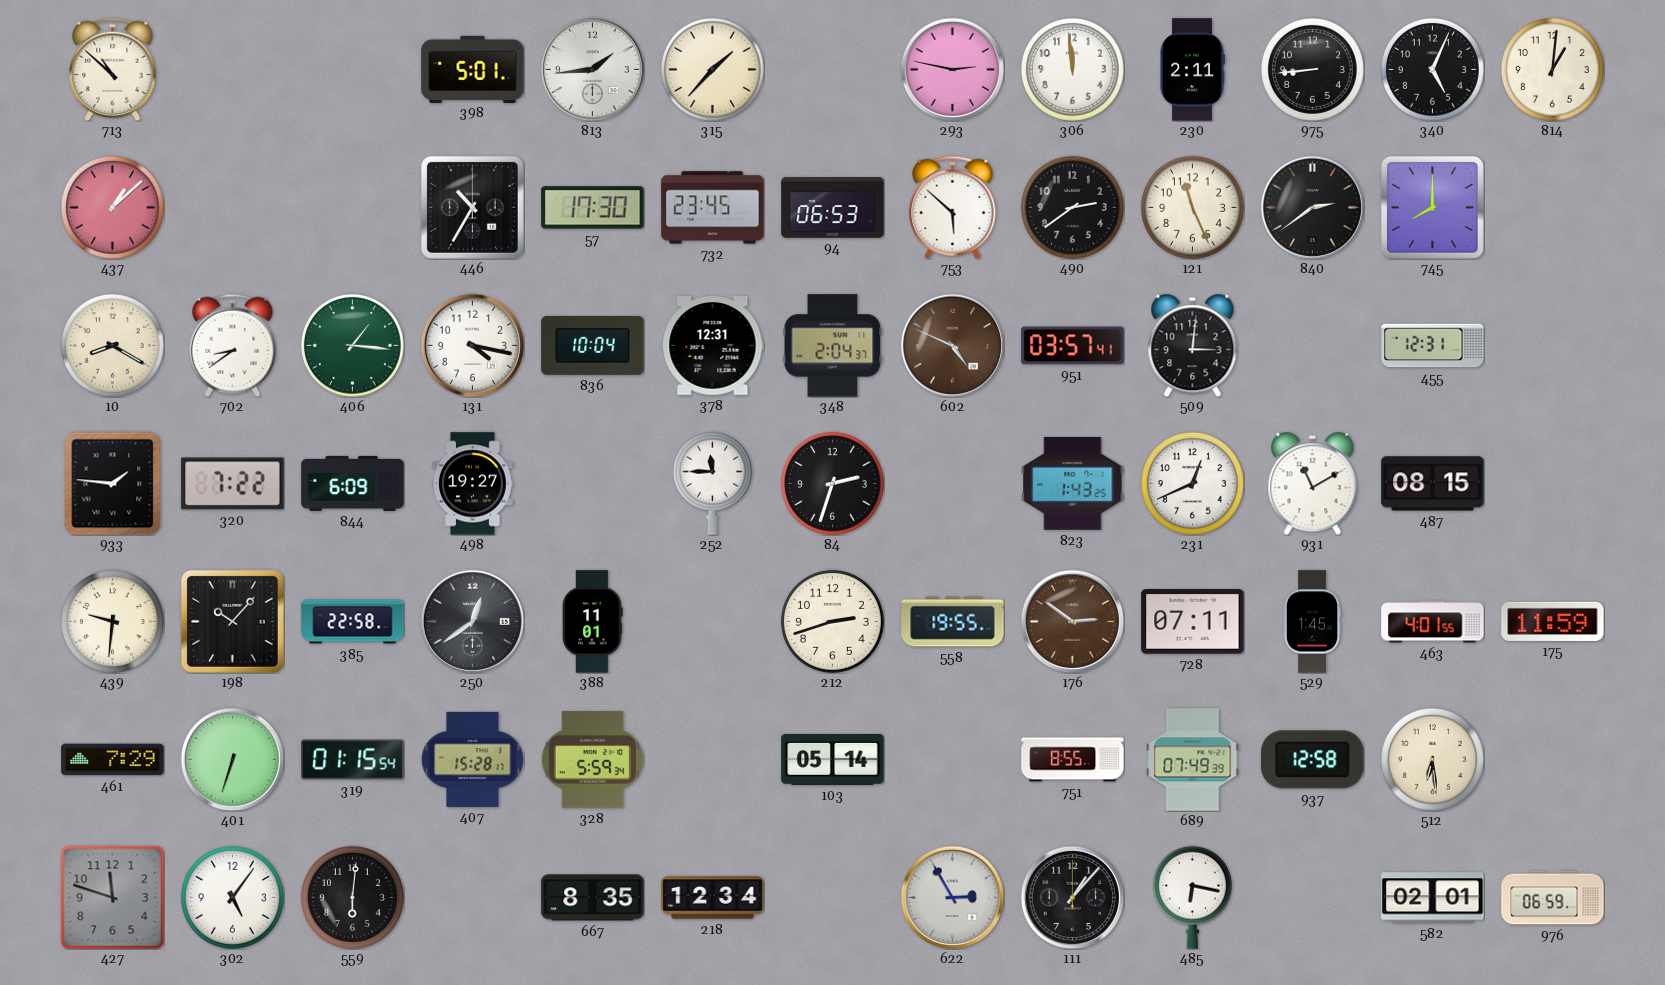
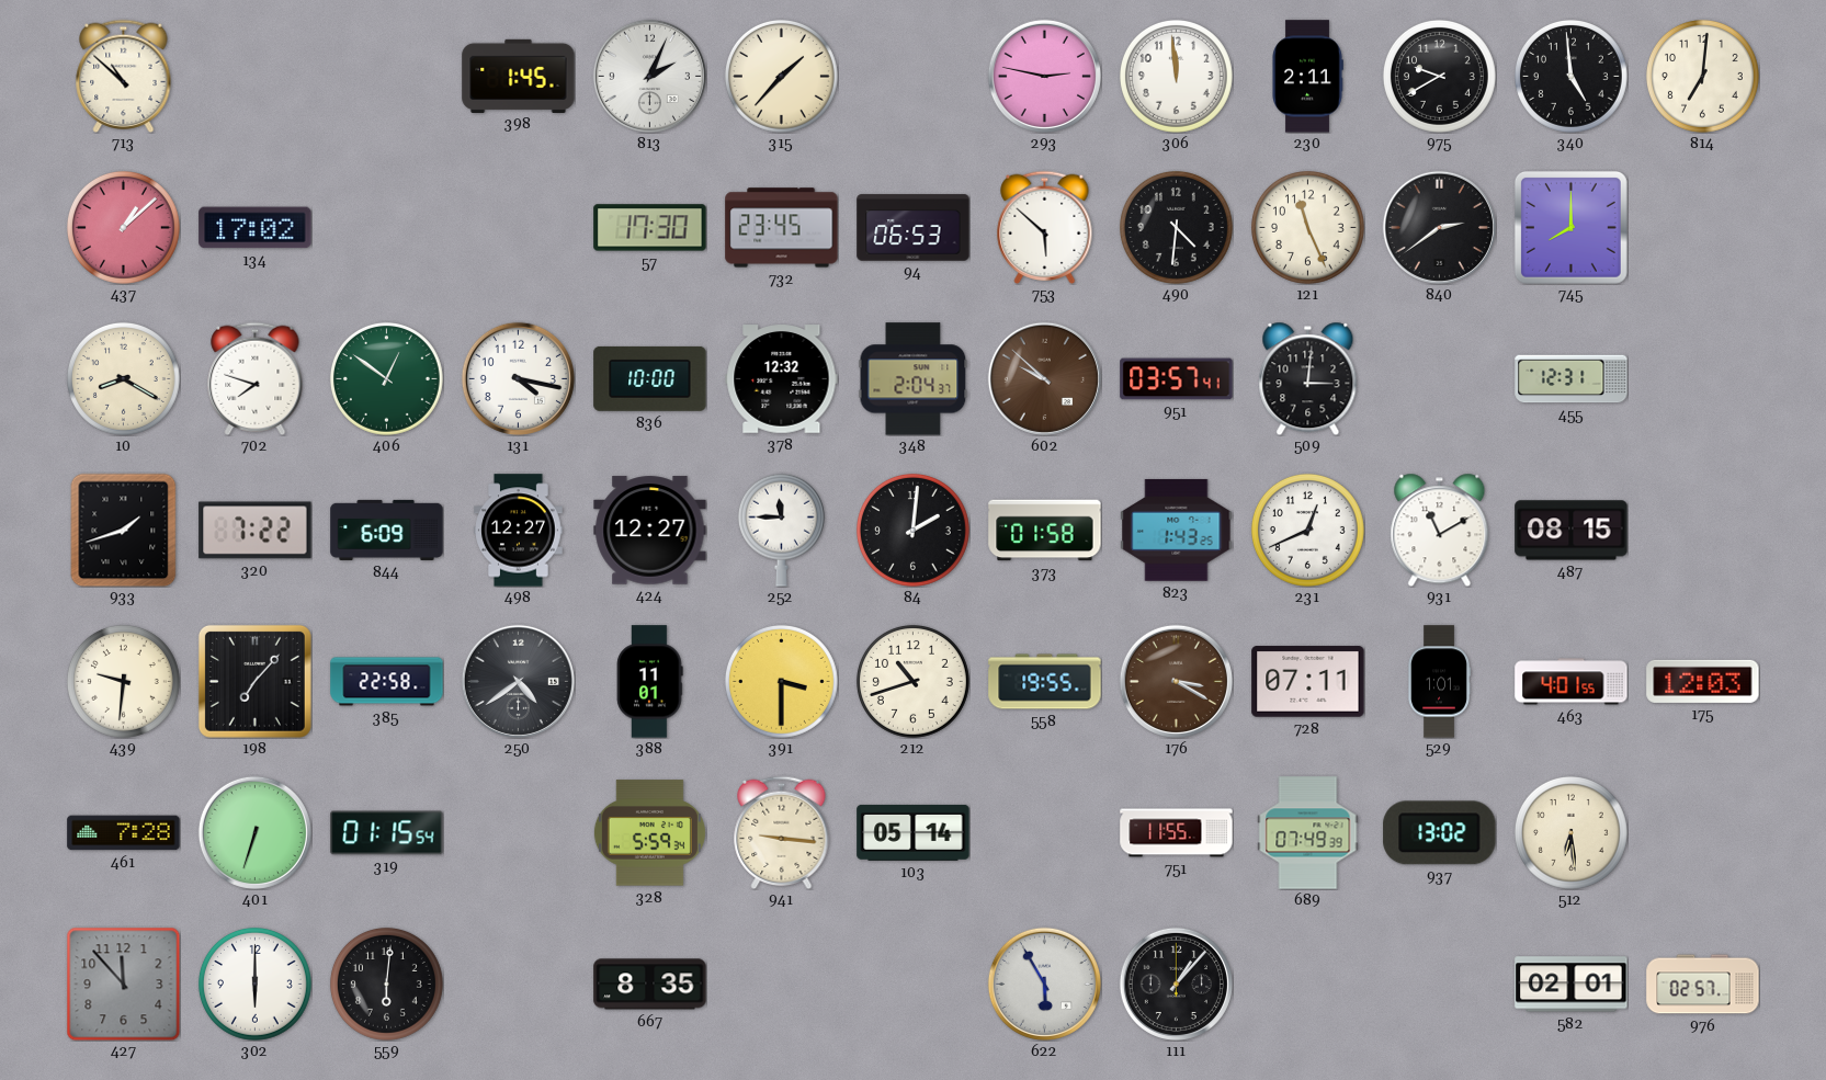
398: 5:01 -> 1:45 (519, 76)
813: 1:44 -> 2:04 (649, 76)
975: 8:44 -> 9:40 (1439, 76)
340: 5:04 -> 4:59 (1570, 76)
814: 1:01 -> 7:01 (1702, 76)
134: none -> 17:02 (256, 228)
446: 10:35 -> none (472, 207)
490: 2:39 -> 4:31 (1176, 227)
702: 8:39 -> 7:48 (256, 378)
406: 1:16 -> 12:51 (386, 378)
836: 10:04 -> 10:00 (650, 378)
378: 12:31 -> 12:32 (782, 379)
602: 4:49 -> 9:52 (1044, 378)
933: 1:46 -> 1:42 (124, 530)
498: 19:27 -> 12:27 (519, 531)
424: none -> 12:27 (650, 531)
84: 2:33 -> 2:01 (912, 530)
373: none -> 01:58 (1045, 531)
198: 10:07 -> 7:07 (254, 681)
250: 12:39 -> 4:39 (518, 681)
391: none -> 3:30 (781, 681)
212: 2:42 -> 10:42 (912, 681)
176: 2:51 -> 3:20 (1176, 681)
529: 1:45 -> 1:01 (1439, 682)
175: 11:59 -> 12:03 (1703, 681)
461: 7:29 -> 7:28 (124, 833)
407: 15:28 -> none (472, 759)
941: none -> 9:16 (782, 832)
751: 8:55 -> 11:55 (1177, 833)
937: 12:58 -> 13:02 (1440, 833)
427: 11:48 -> 11:53 (123, 984)
302: 5:06 -> 6:00 (254, 984)
218: 12:34 -> none (713, 898)
622: 2:55 -> 5:55 (1044, 984)
485: 6:17 -> none (1192, 897)
976: 06:59 -> 02:57 (1703, 985)
